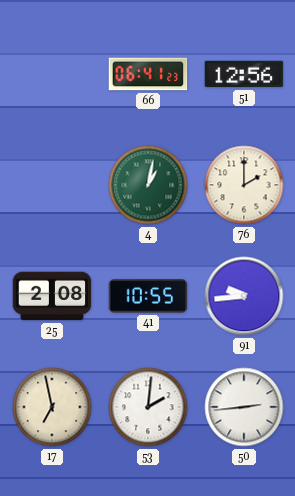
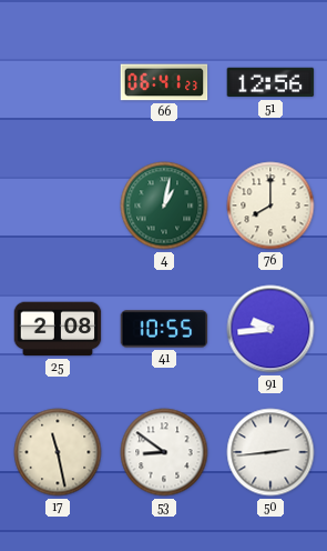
76: 2:00 -> 8:00 (270, 206)
17: 6:58 -> 11:28 (58, 452)
53: 2:01 -> 8:51 (164, 452)
